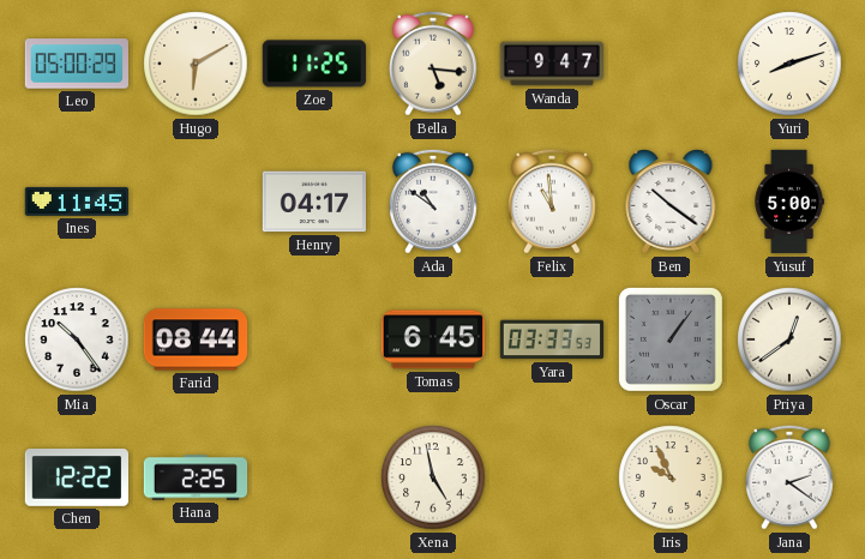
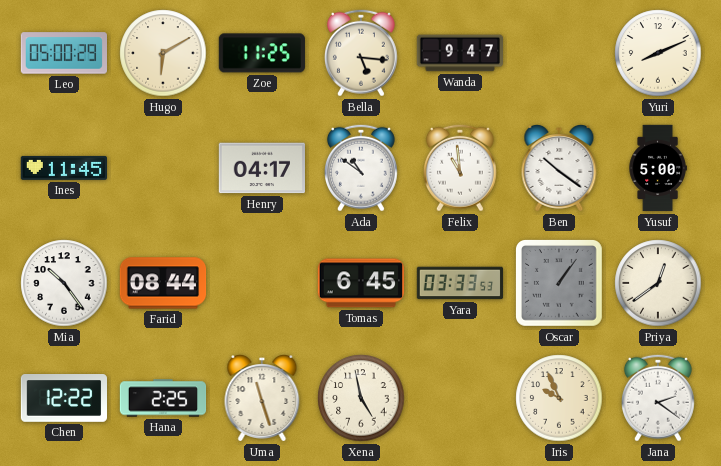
Yuri: 8:12 -> 8:11 (658, 53)
Uma: none -> 11:27 (262, 399)
